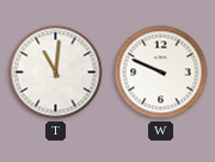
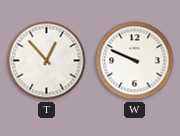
T: 11:01 -> 12:53 (47, 61)
